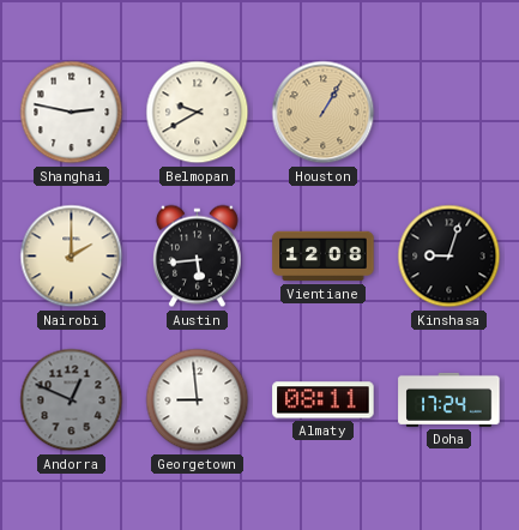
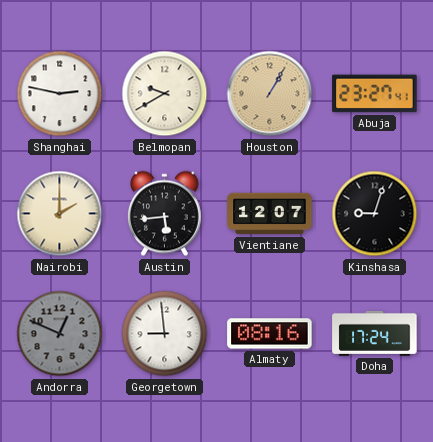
Abuja: none -> 23:27 (375, 94)
Vientiane: 12:08 -> 12:07 (270, 214)
Almaty: 08:11 -> 08:16 (270, 334)
